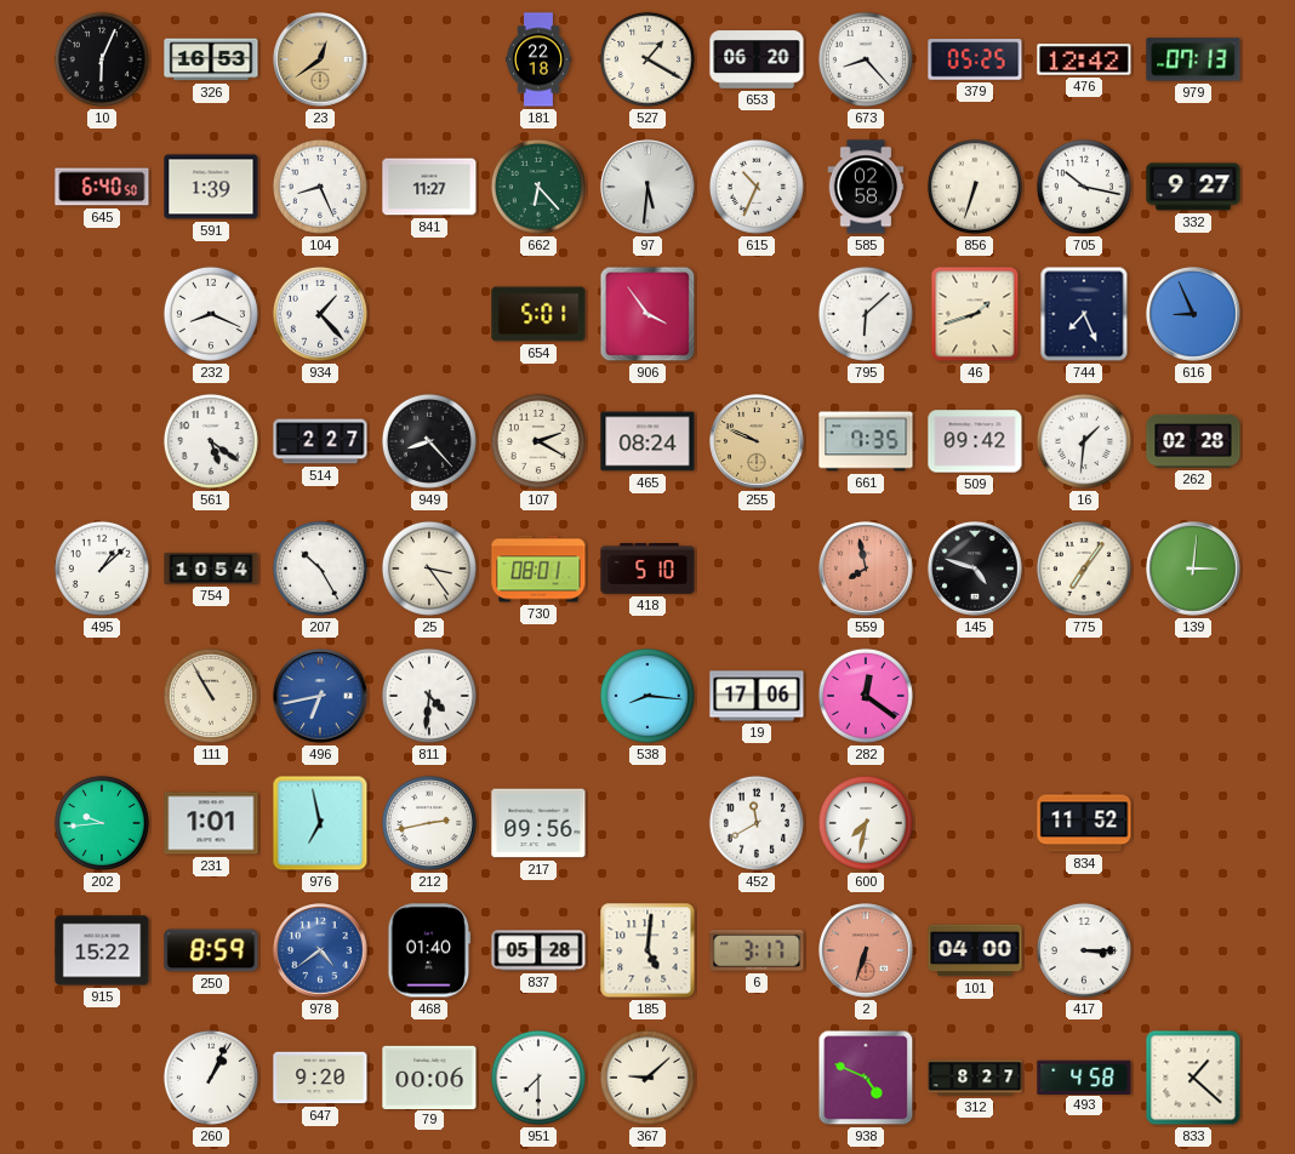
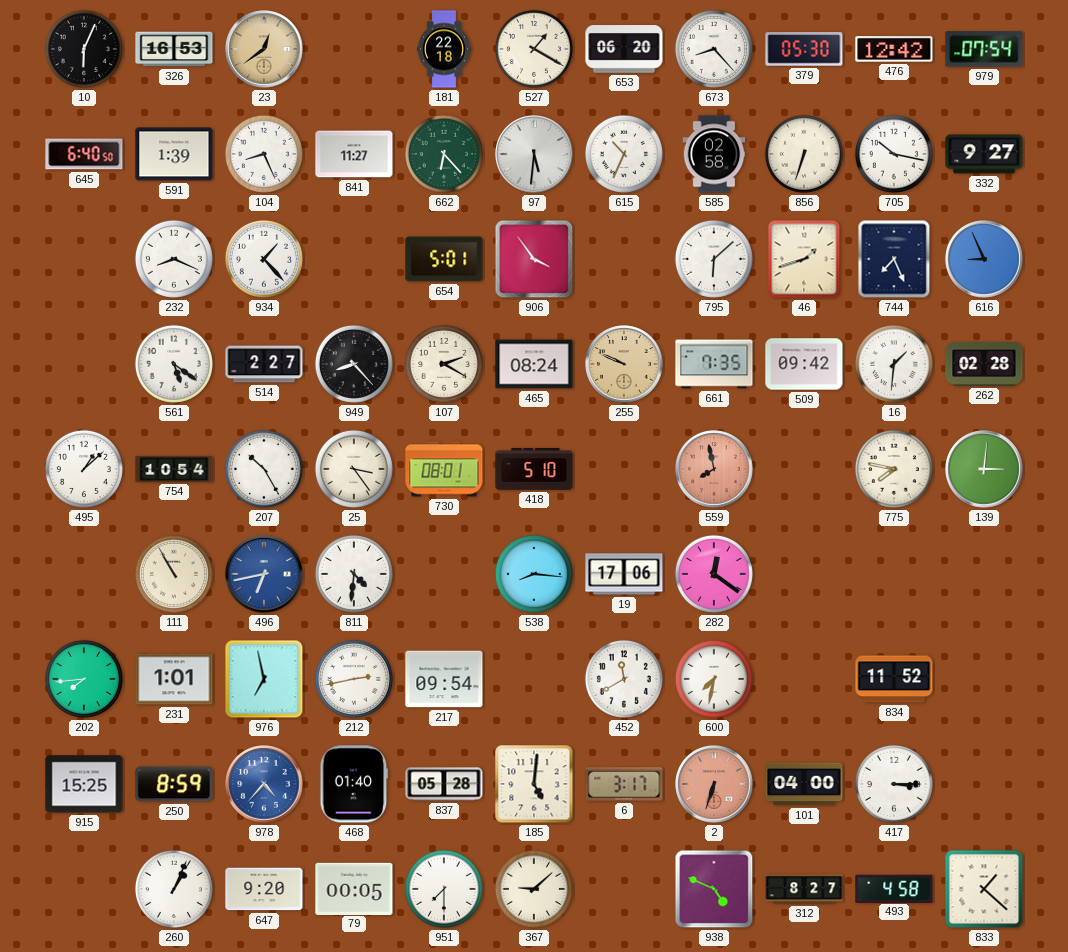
379: 05:25 -> 05:30 (804, 49)
979: 07:13 -> 07:54 (984, 49)
145: 4:48 -> none (975, 569)
775: 7:06 -> 7:47 (894, 469)
202: 9:44 -> 7:44 (84, 679)
217: 09:56 -> 09:54 (444, 679)
915: 15:22 -> 15:25 (84, 784)
978: 4:39 -> 4:37 (264, 784)
79: 00:06 -> 00:05 (354, 888)
